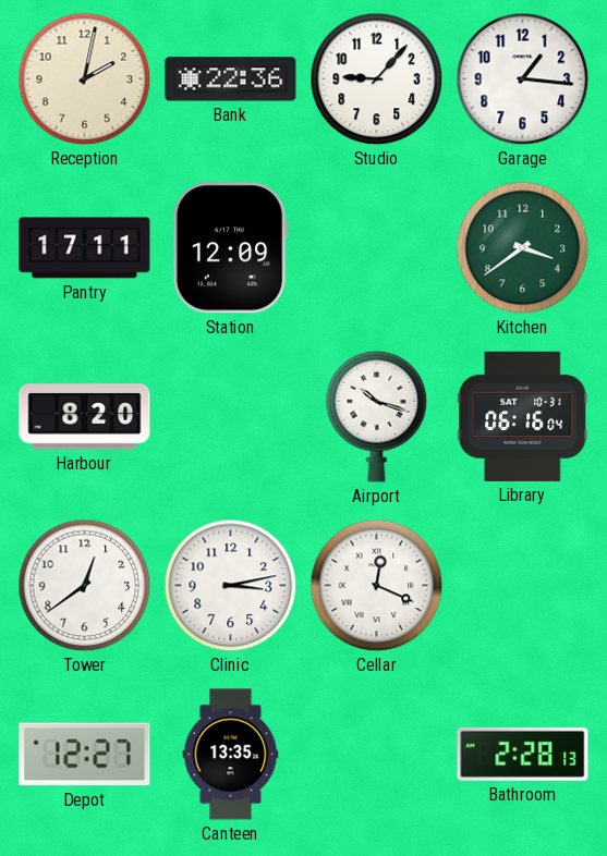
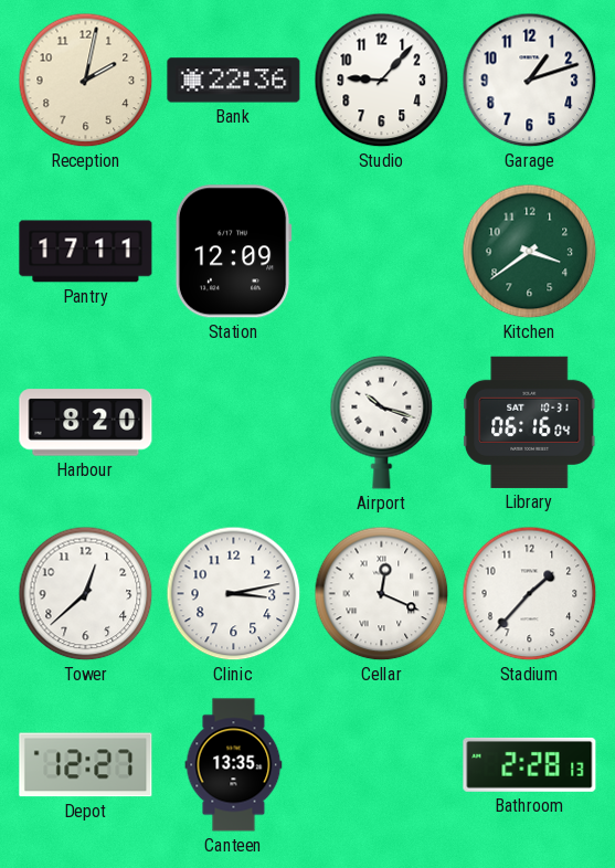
Garage: 1:16 -> 1:12 (530, 81)
Tower: 12:39 -> 12:38 (86, 594)
Stadium: none -> 1:37 (530, 594)
